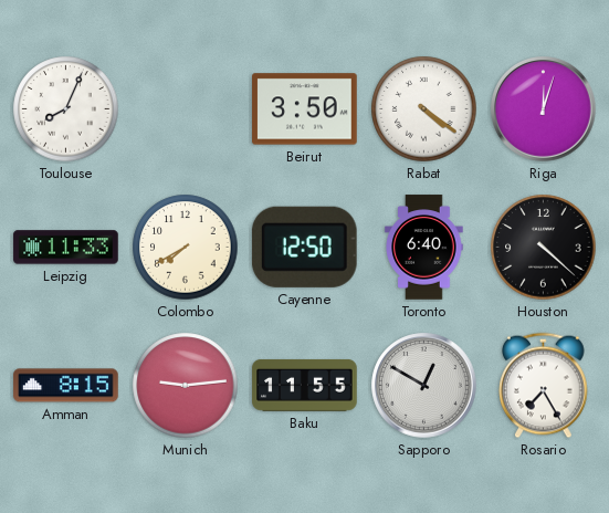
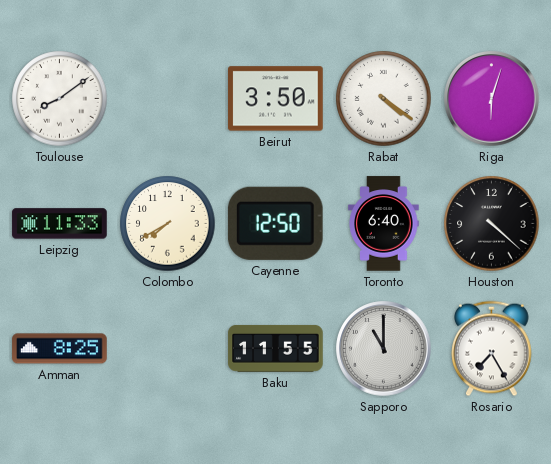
Toulouse: 8:04 -> 8:09 (60, 99)
Riga: 12:03 -> 6:03 (492, 99)
Amman: 8:15 -> 8:25 (60, 349)
Munich: 9:14 -> none (186, 386)
Sapporo: 12:50 -> 11:00 (384, 349)
